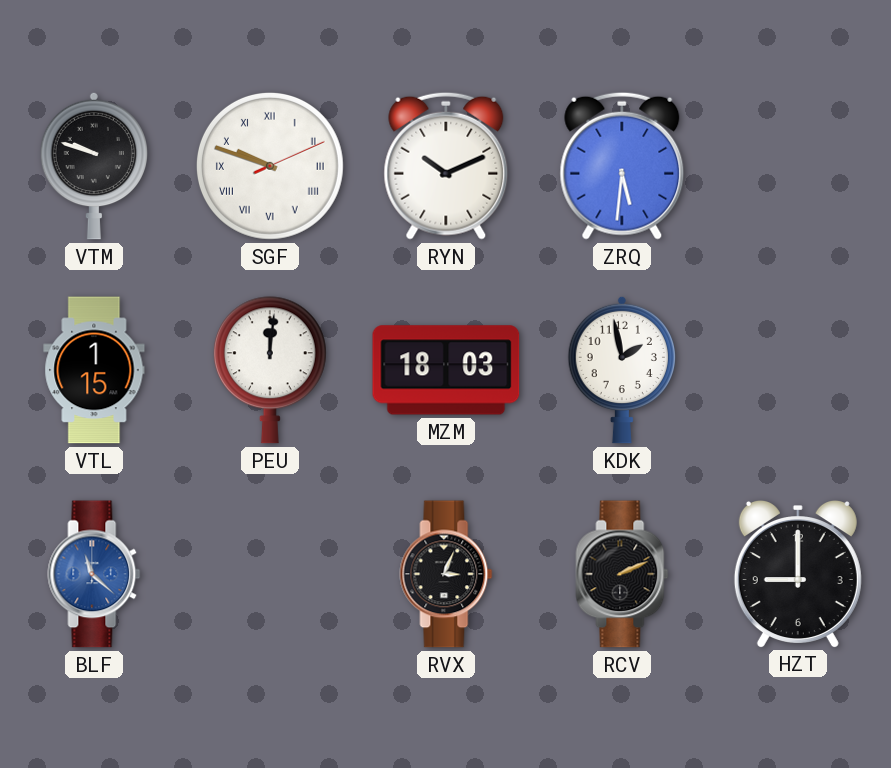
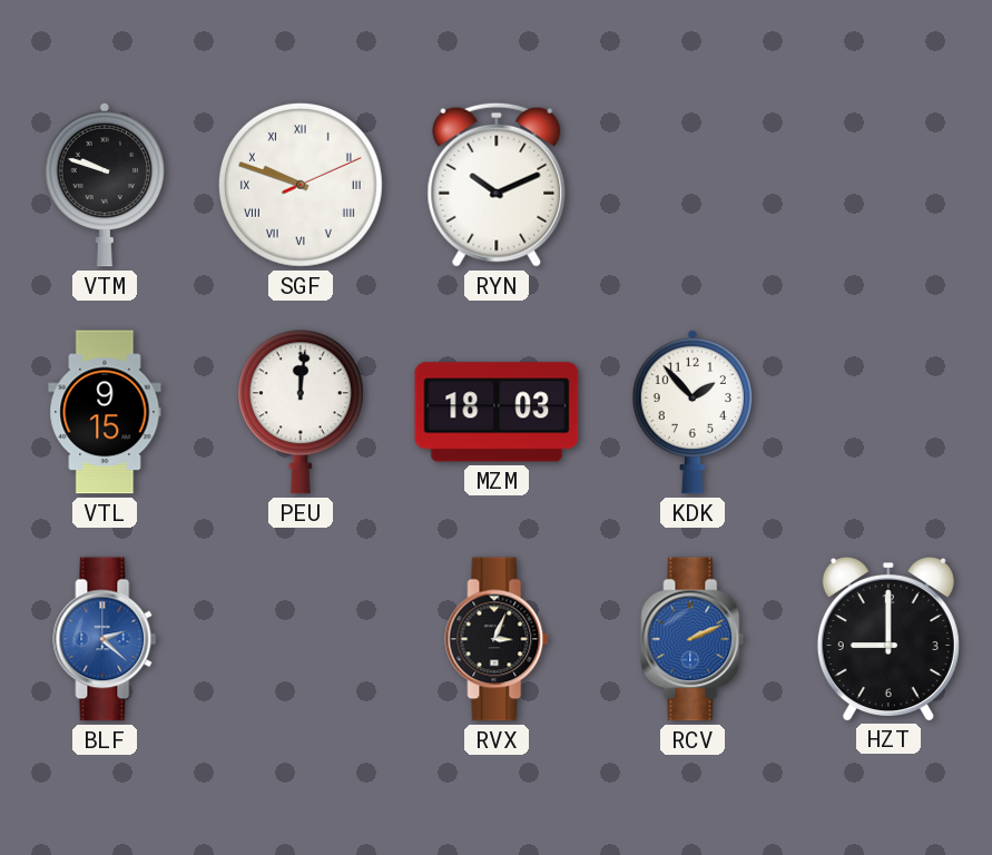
ZRQ: 5:31 -> none (622, 166)
VTL: 1:15 -> 9:15 (105, 412)
KDK: 1:58 -> 1:53 (691, 412)
BLF: 11:22 -> 2:22 (105, 639)
RCV dial: black -> blue (693, 639)
